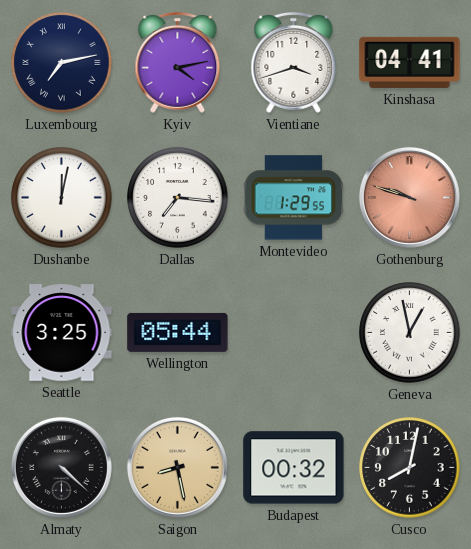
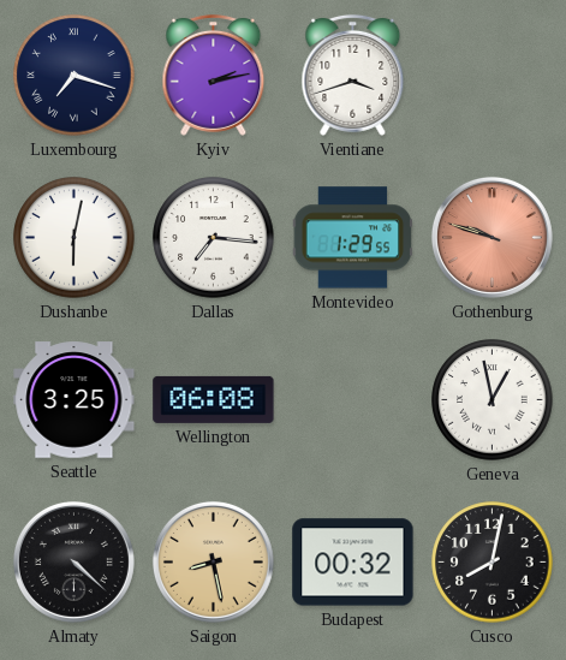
Luxembourg: 7:13 -> 7:18 (75, 76)
Kyiv: 4:13 -> 2:13 (214, 75)
Kinshasa: 04:41 -> none (410, 62)
Dushanbe: 12:02 -> 6:02 (75, 238)
Wellington: 05:44 -> 06:08 (214, 399)
